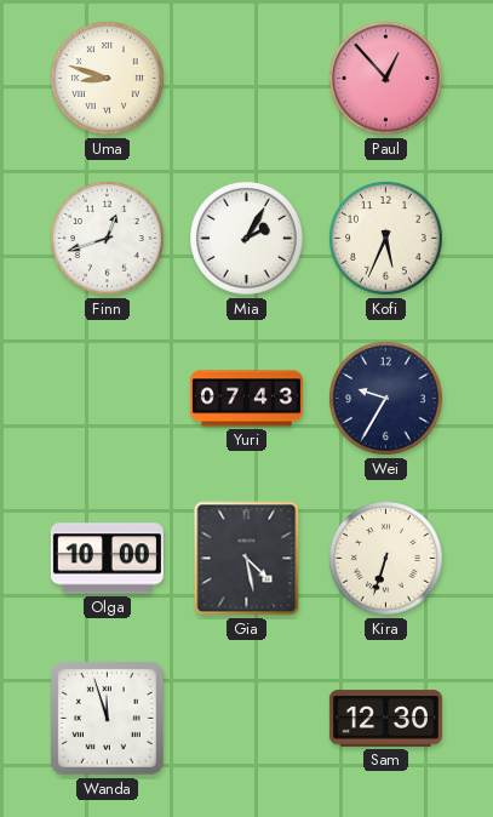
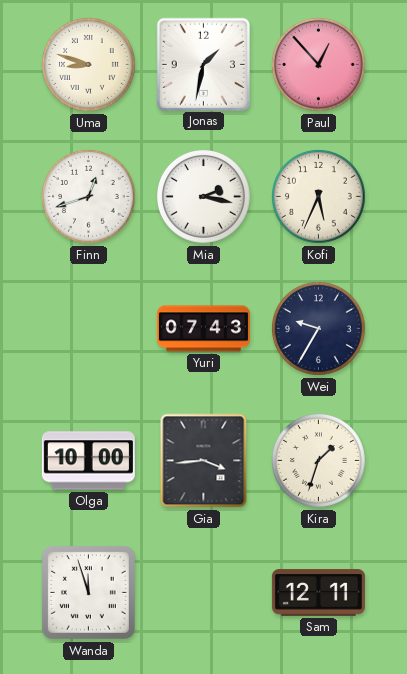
Jonas: none -> 1:32 (203, 64)
Mia: 2:05 -> 2:17 (204, 197)
Gia: 4:28 -> 3:44 (204, 461)
Kira: 6:33 -> 1:33 (319, 461)
Sam: 12:30 -> 12:11 (318, 593)
